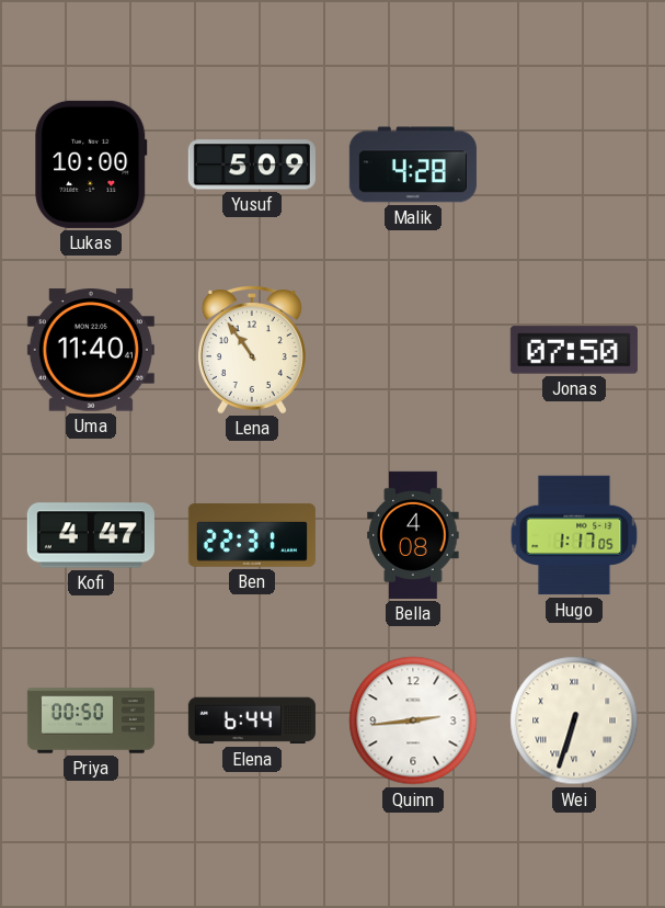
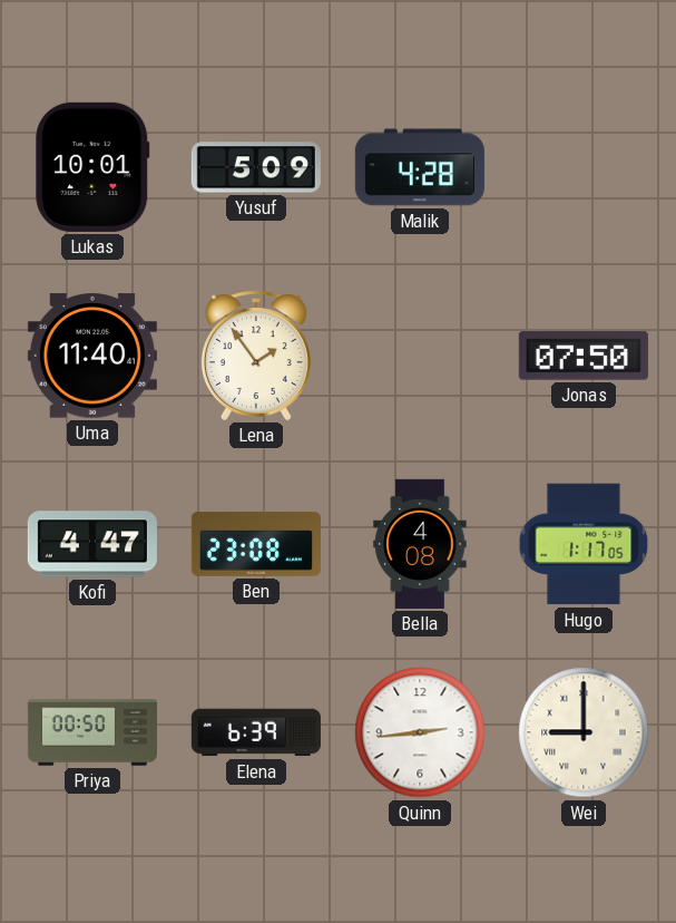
Lukas: 10:00 -> 10:01 (92, 167)
Lena: 10:54 -> 1:54 (256, 356)
Ben: 22:31 -> 23:08 (256, 544)
Elena: 6:44 -> 6:39 (256, 732)
Wei: 6:33 -> 9:00 (584, 732)
